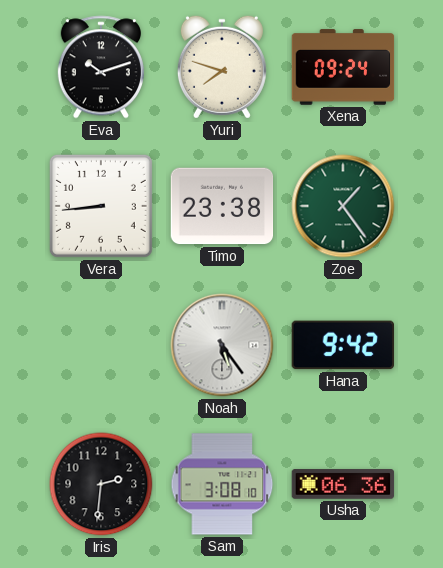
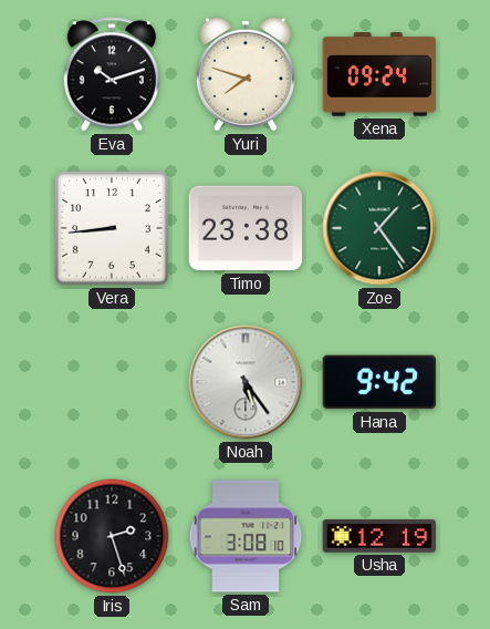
Iris: 2:31 -> 2:27 (112, 536)
Usha: 06:36 -> 12:19 (379, 536)
